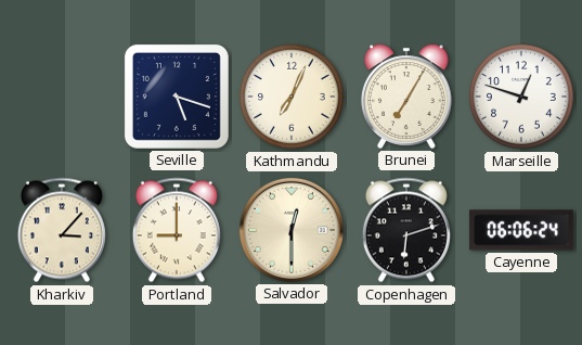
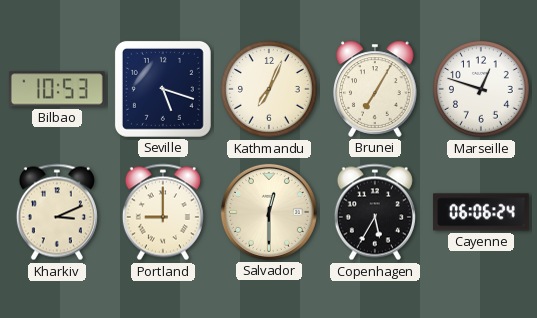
Bilbao: none -> 10:53 (57, 89)
Kharkiv: 3:07 -> 3:11 (57, 212)
Copenhagen: 6:12 -> 5:35 (375, 212)
